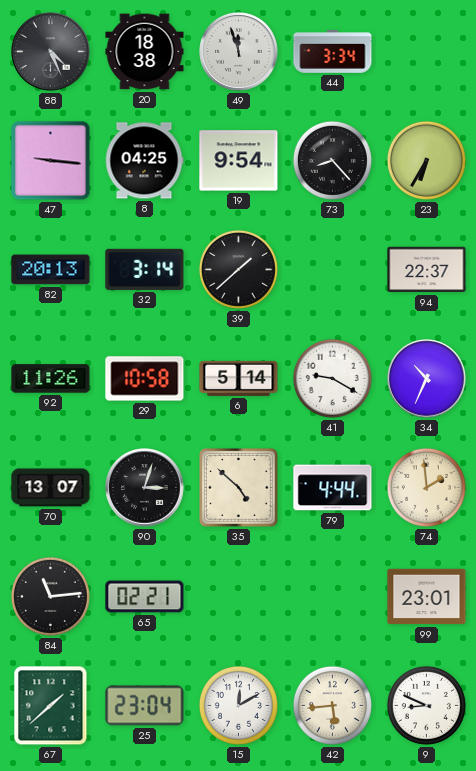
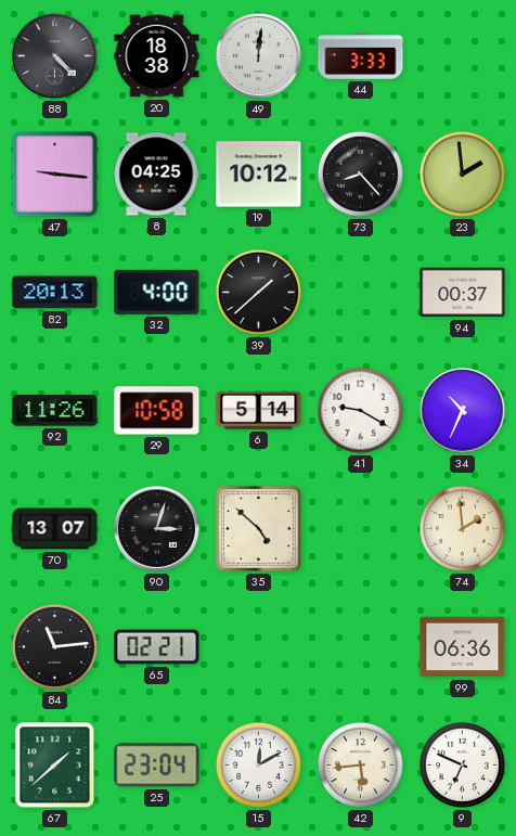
88: 4:26 -> 4:23 (55, 56)
49: 11:57 -> 12:01 (259, 56)
44: 3:34 -> 3:33 (361, 56)
19: 9:54 -> 10:12 (259, 175)
23: 6:35 -> 1:59 (462, 173)
32: 3:14 -> 4:00 (157, 292)
94: 22:37 -> 00:37 (463, 293)
79: 4:44 -> none (333, 488)
99: 23:01 -> 06:36 (463, 647)
9: 8:49 -> 6:49 (462, 764)
